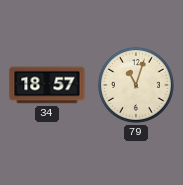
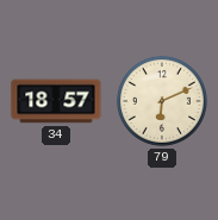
79: 11:03 -> 6:11 (162, 101)
